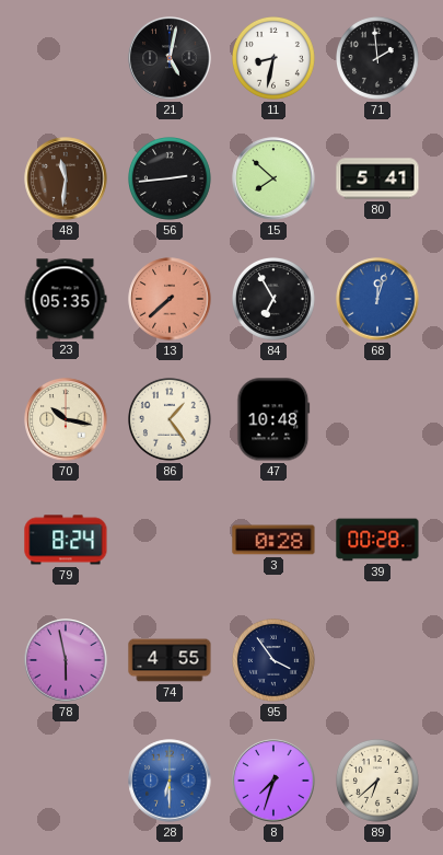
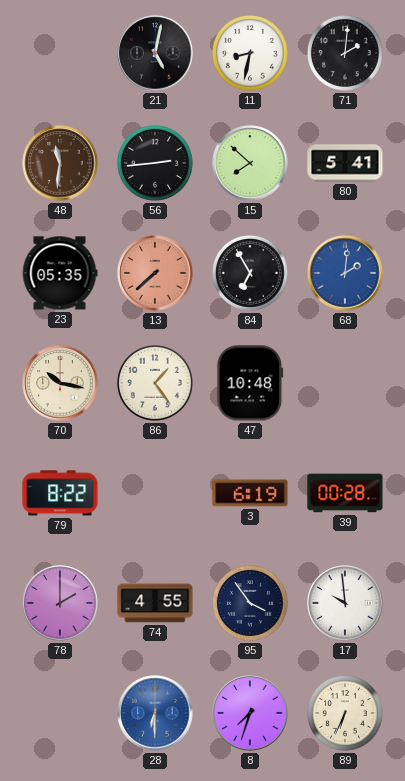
71: 1:59 -> 2:01 (346, 54)
68: 12:03 -> 2:01 (345, 273)
79: 8:24 -> 8:22 (60, 493)
3: 0:28 -> 6:19 (250, 493)
78: 5:58 -> 2:00 (60, 603)
17: none -> 9:59 (345, 603)
89: 6:38 -> 6:34 (346, 714)
